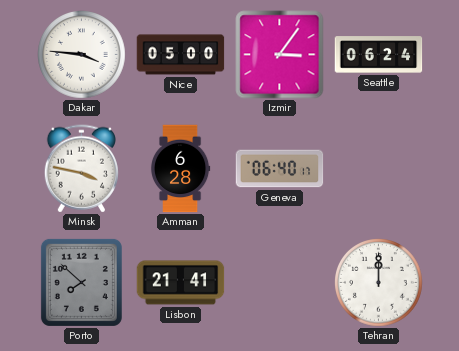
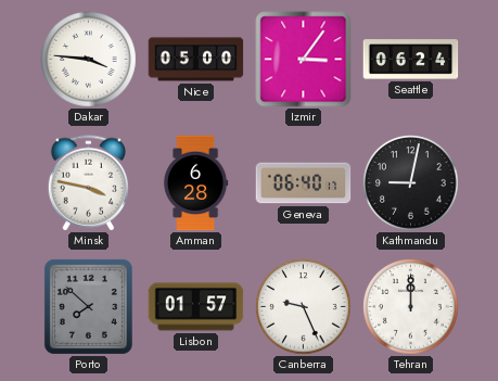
Kathmandu: none -> 9:02 (411, 183)
Lisbon: 21:41 -> 01:57 (196, 307)
Canberra: none -> 9:26 (304, 307)
